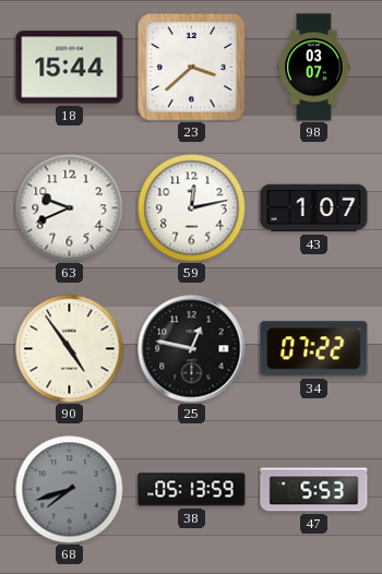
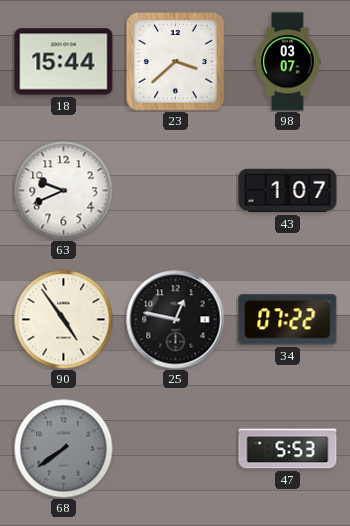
59: 12:13 -> none (192, 208)
68: 7:42 -> 7:39 (64, 449)
38: 05:13 -> none (192, 490)
